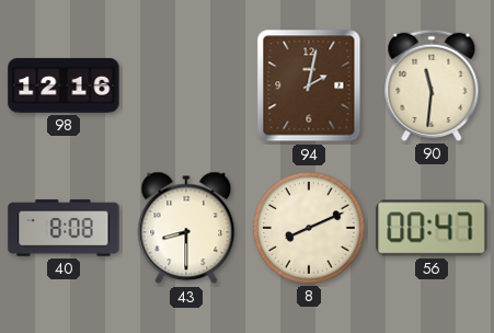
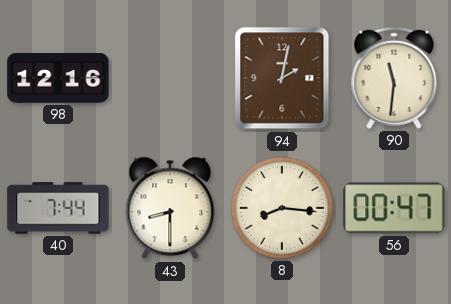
40: 8:08 -> 7:44 (58, 208)
8: 8:11 -> 8:16 (282, 208)
